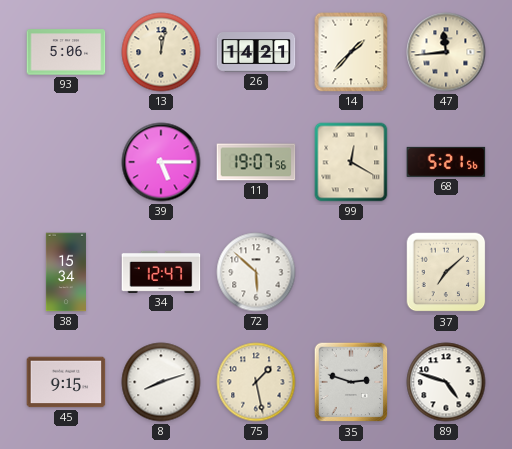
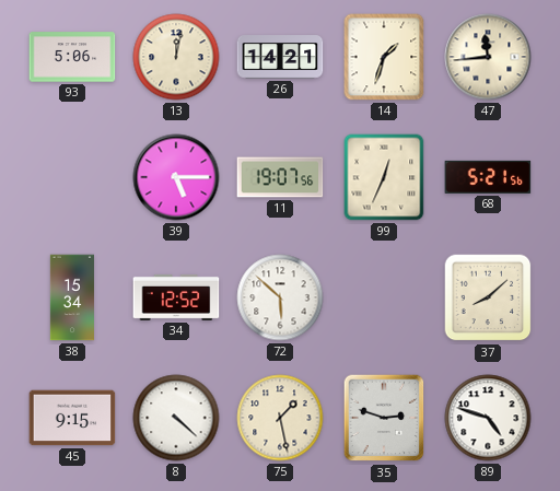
14: 1:37 -> 1:33 (384, 57)
99: 12:20 -> 12:34 (384, 177)
34: 12:47 -> 12:52 (176, 297)
37: 7:08 -> 8:08 (488, 297)
8: 8:12 -> 4:22 (176, 418)
